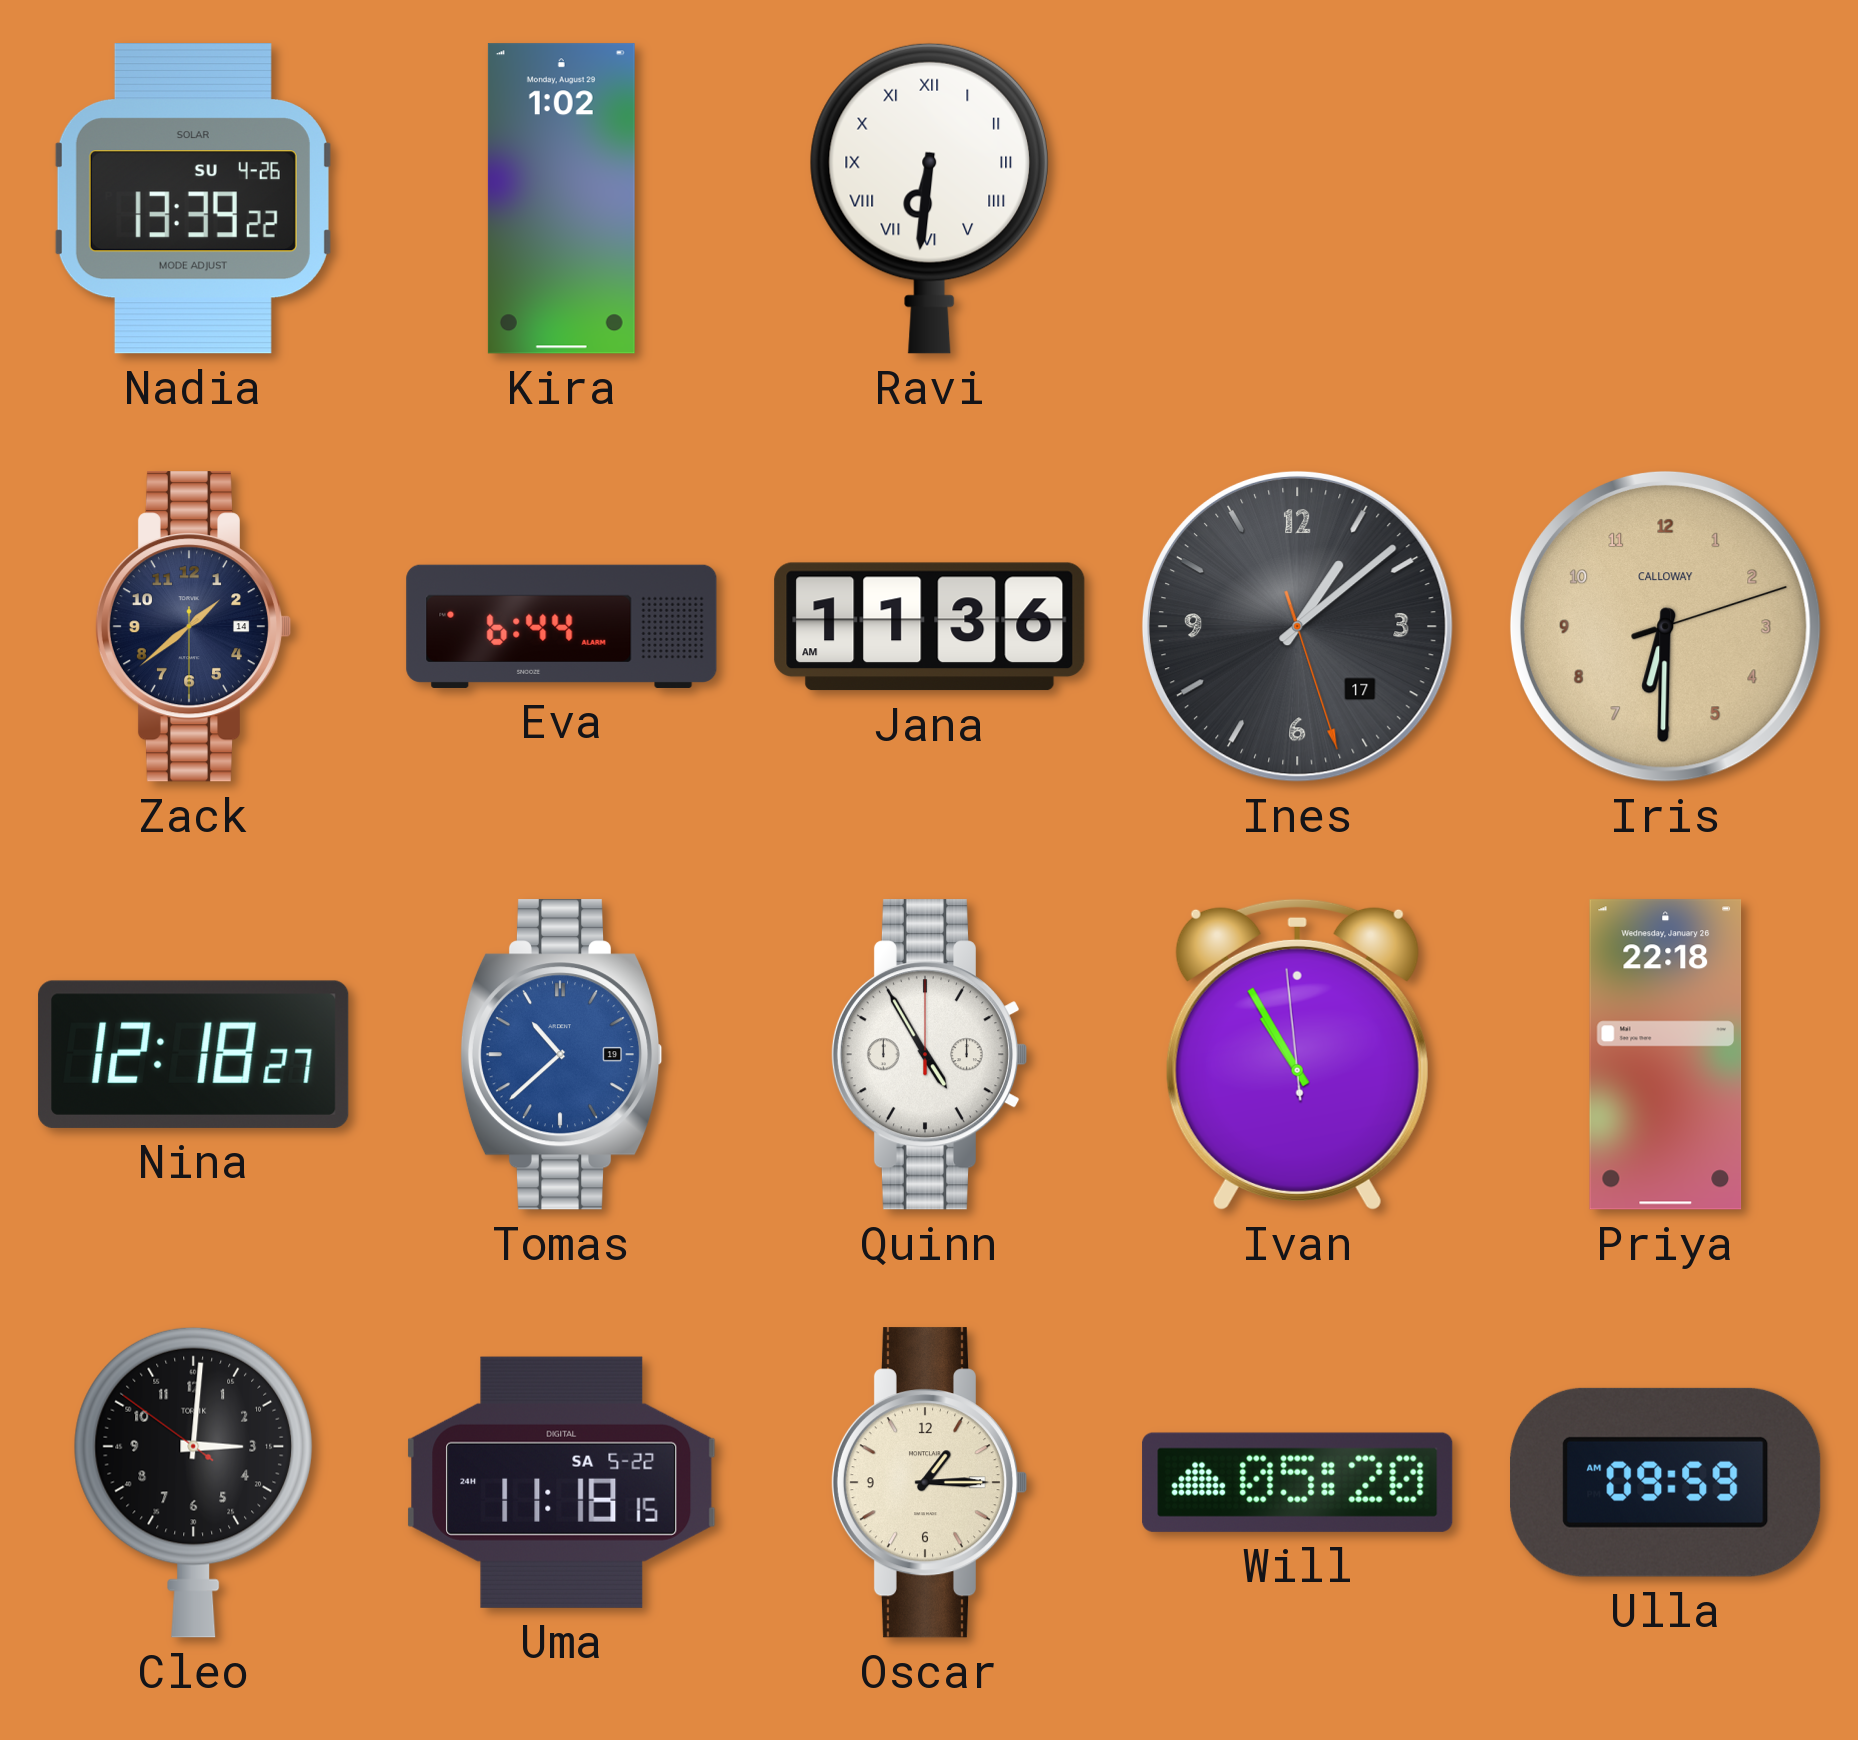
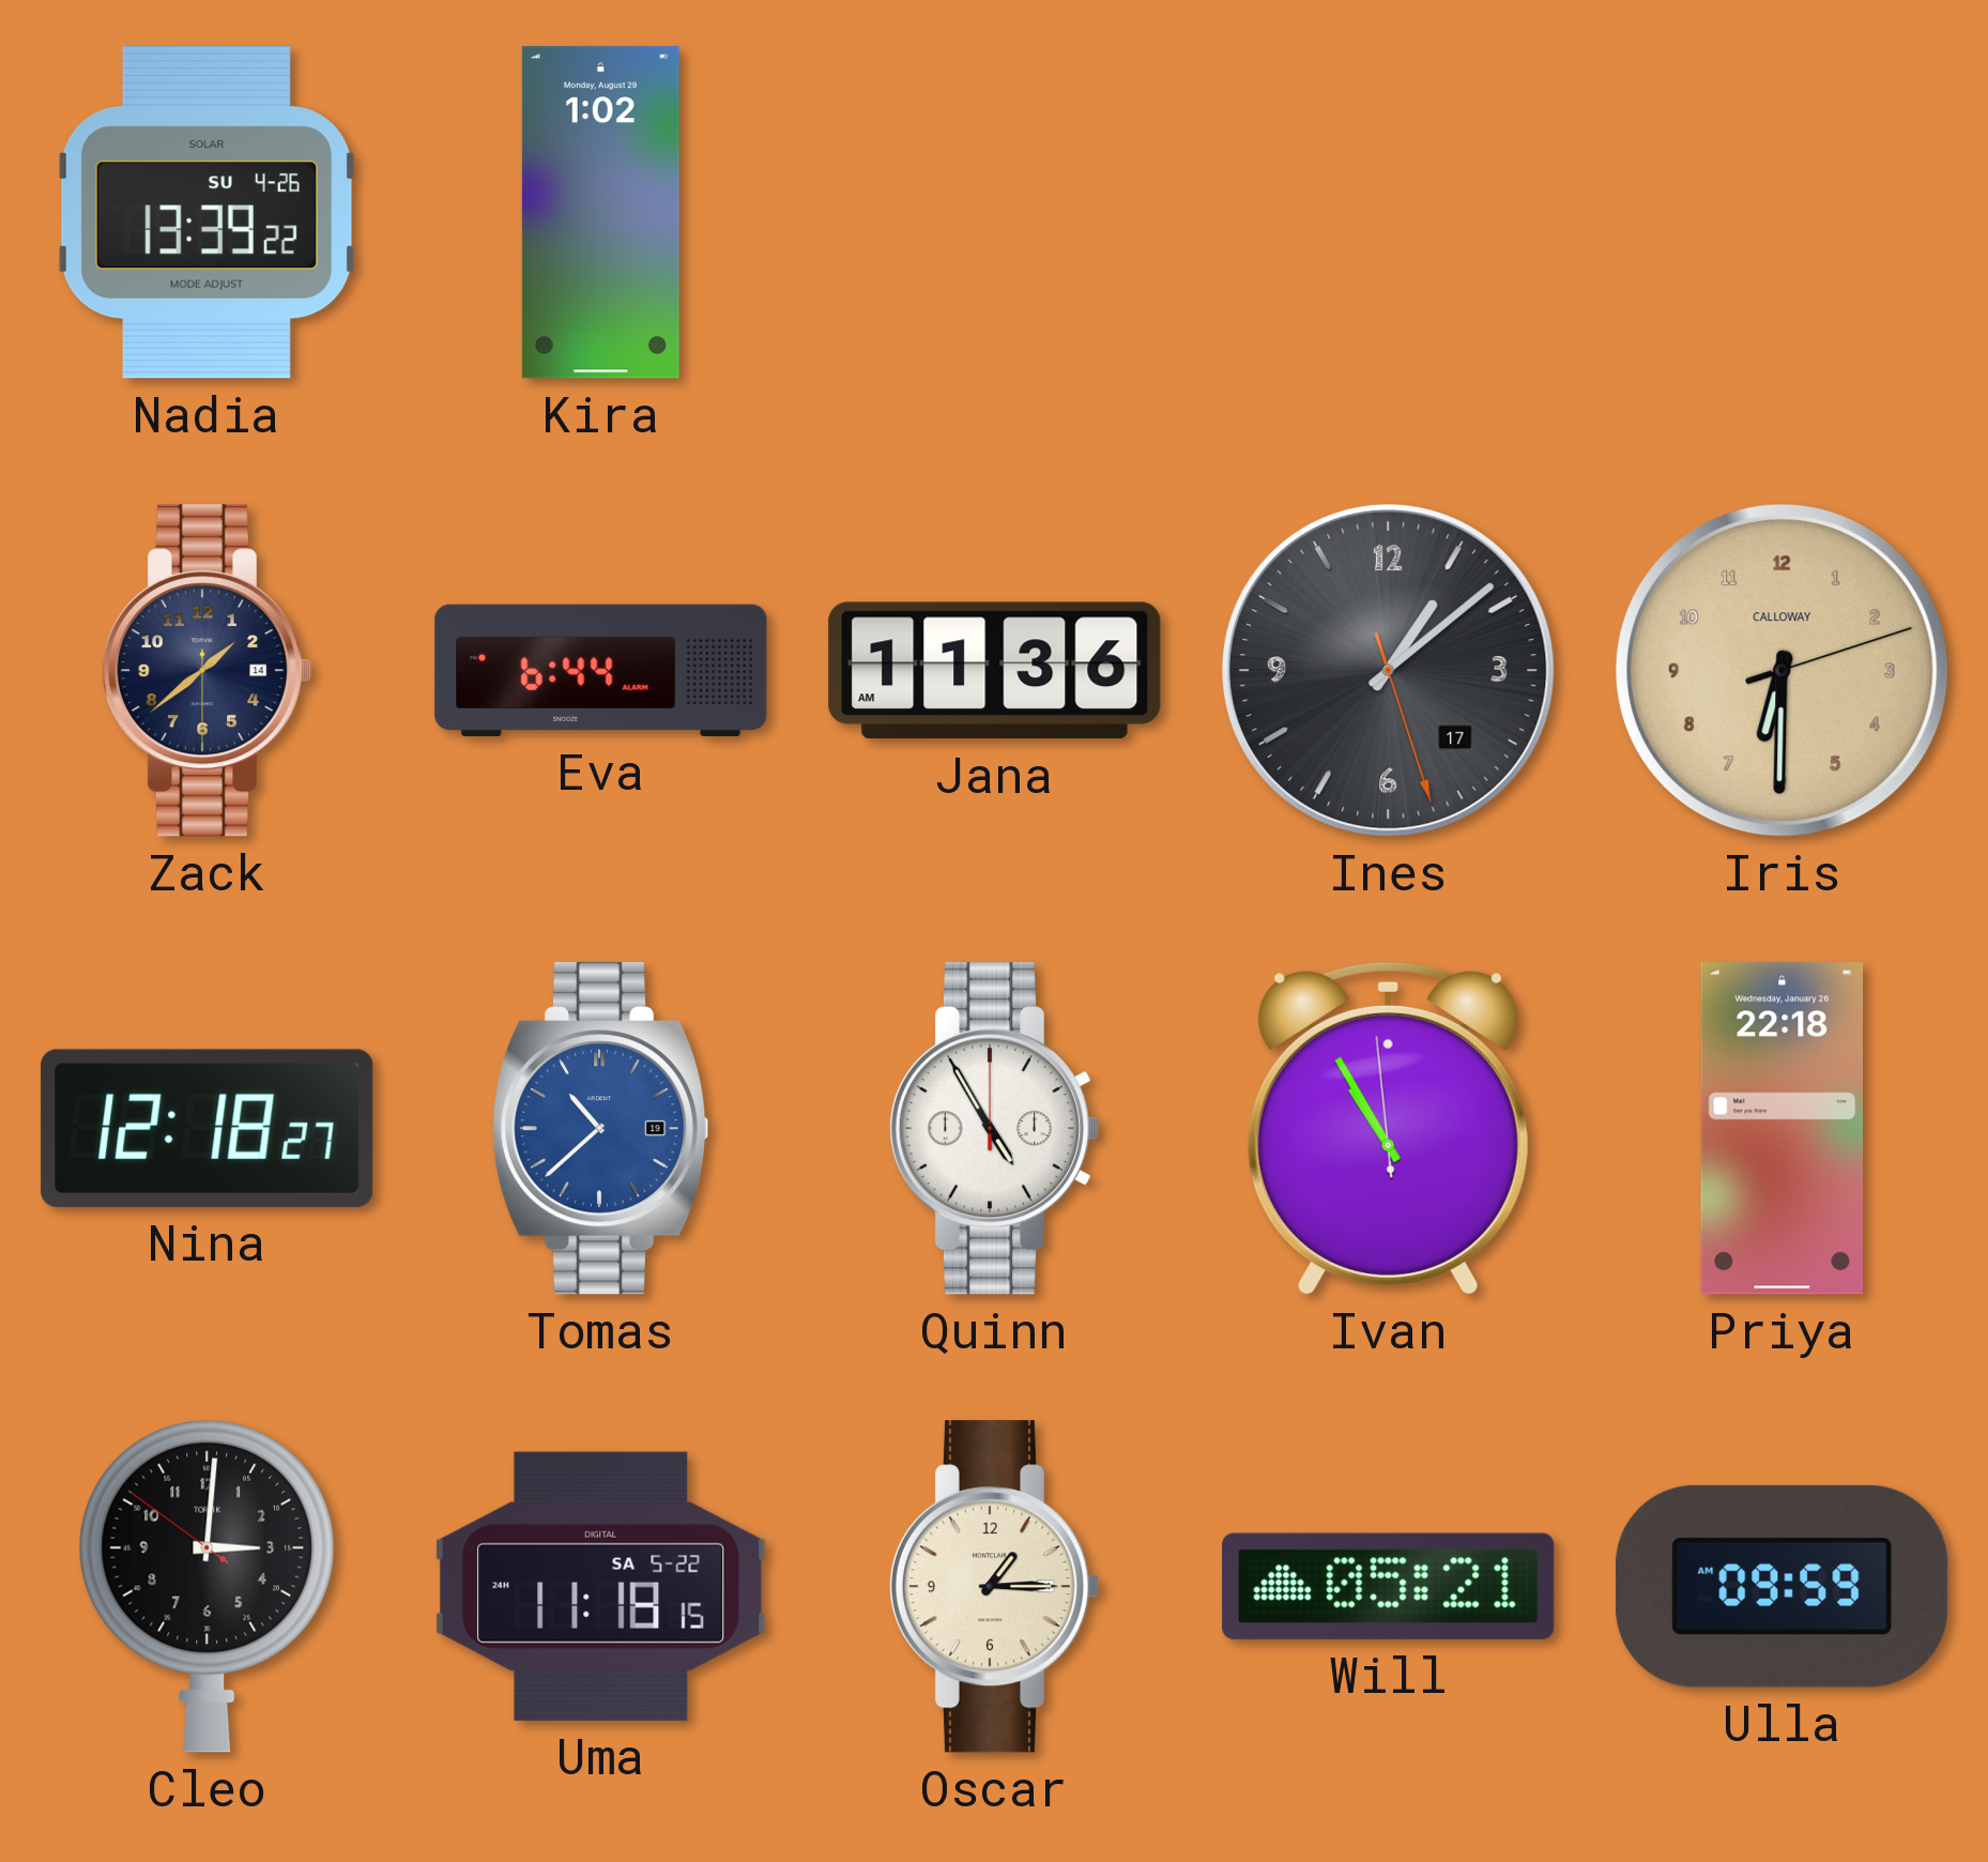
Ravi: 6:31 -> none (929, 198)
Will: 05:20 -> 05:21 (1389, 1586)
